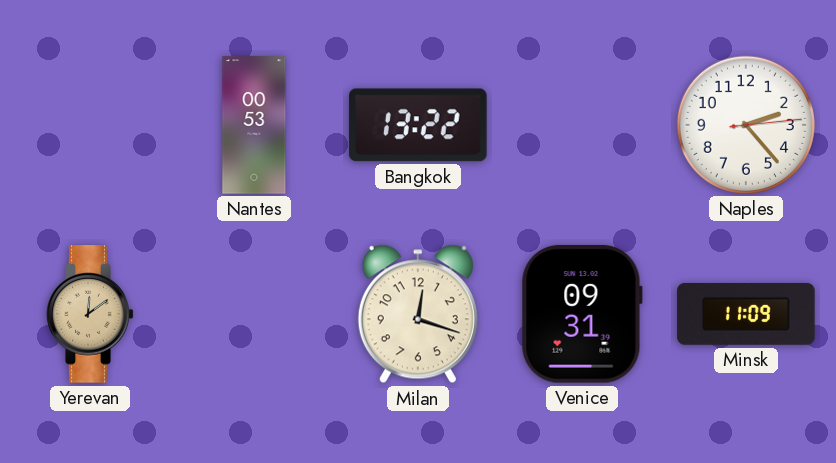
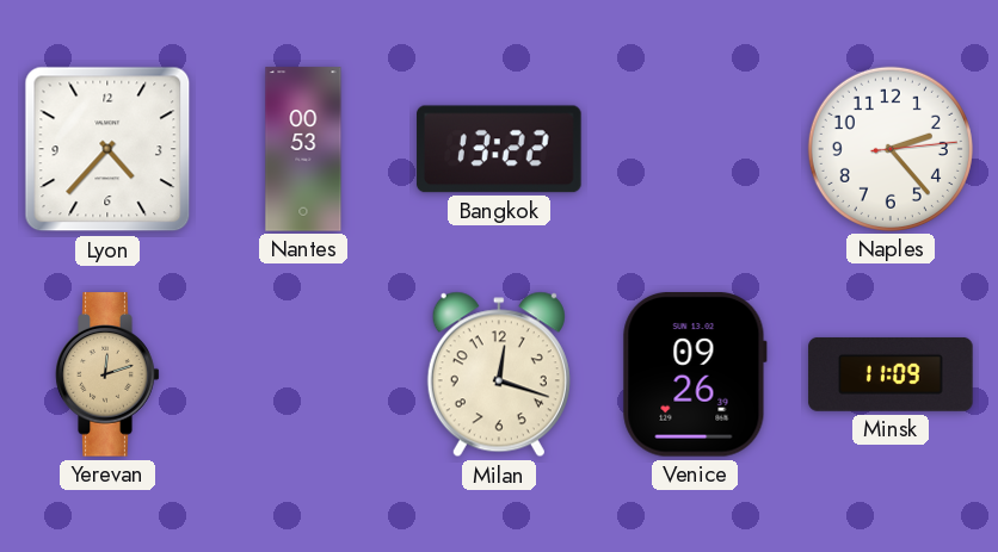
Lyon: none -> 4:37 (107, 149)
Yerevan: 12:09 -> 12:12 (107, 374)
Venice: 09:31 -> 09:26 (695, 376)
